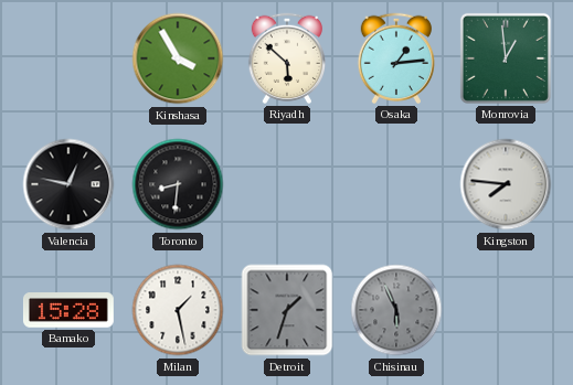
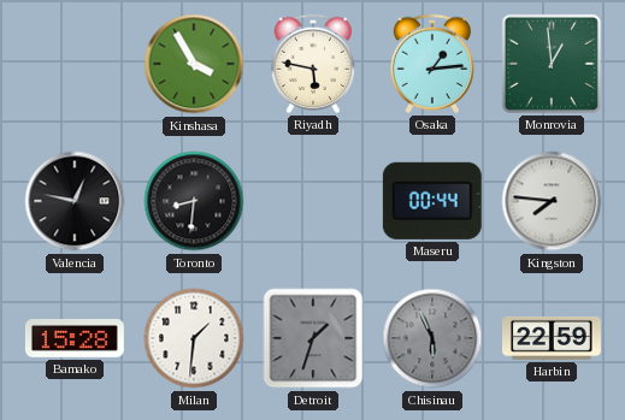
Riyadh: 5:52 -> 5:47 (312, 64)
Maseru: none -> 00:44 (432, 201)
Milan: 1:28 -> 1:31 (194, 338)
Harbin: none -> 22:59 (553, 338)
